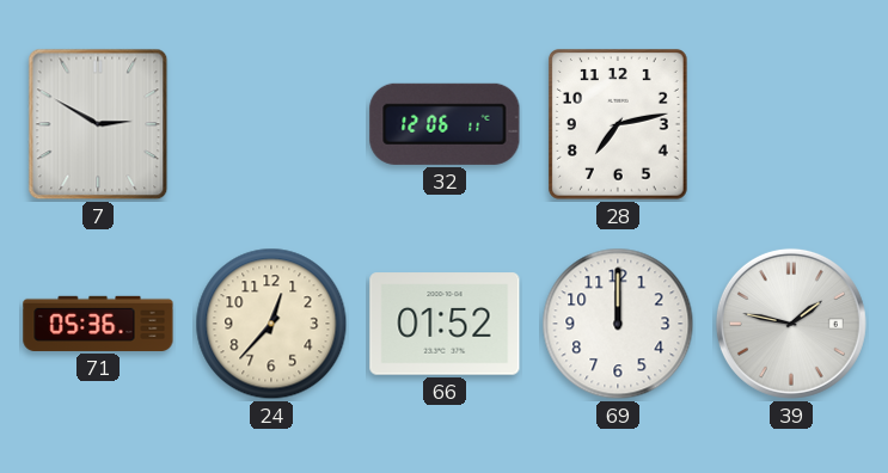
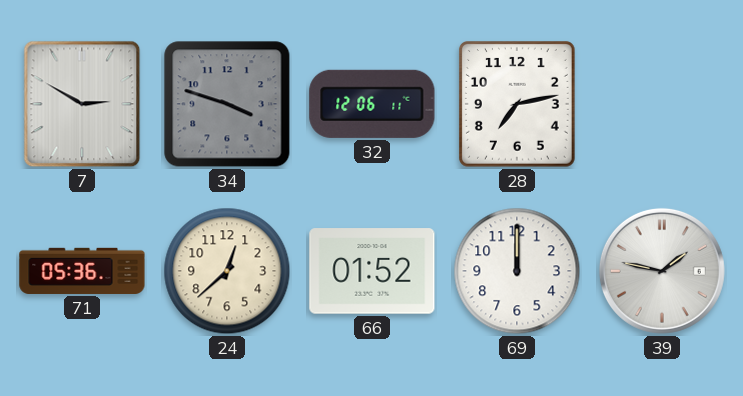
34: none -> 3:48 (227, 104)
24: 12:37 -> 12:38 (227, 271)
